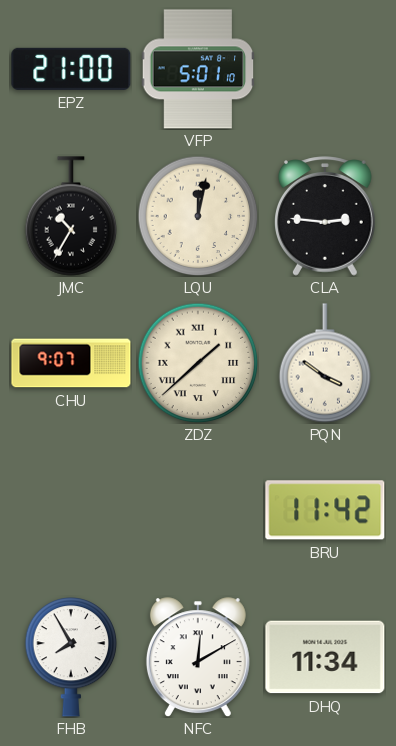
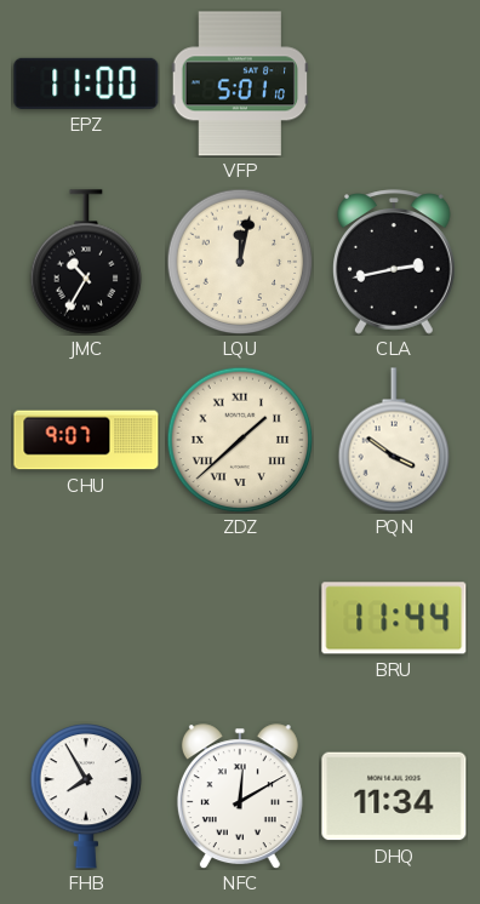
EPZ: 21:00 -> 11:00 (86, 84)
CLA: 2:46 -> 2:43 (395, 262)
BRU: 11:42 -> 11:44 (394, 618)
